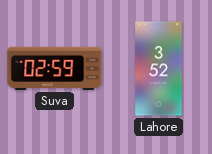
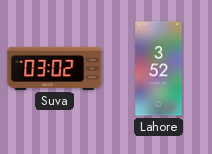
Suva: 02:59 -> 03:02 (55, 68)
